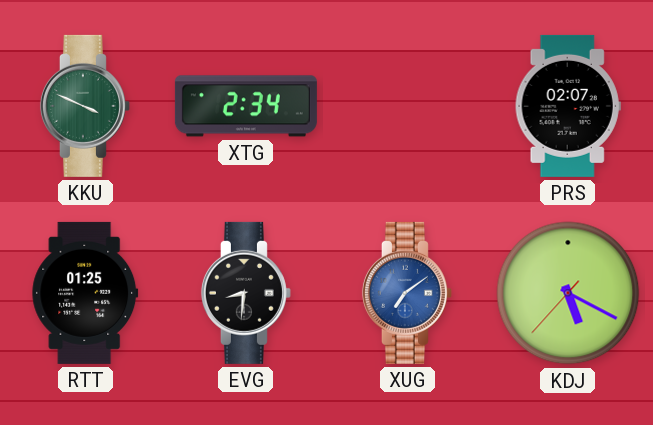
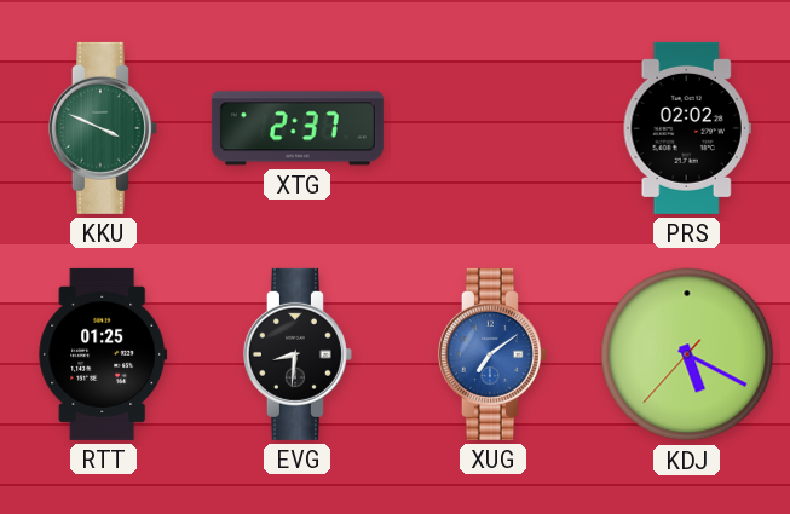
XTG: 2:34 -> 2:37 (298, 128)
PRS: 02:07 -> 02:02 (687, 128)
